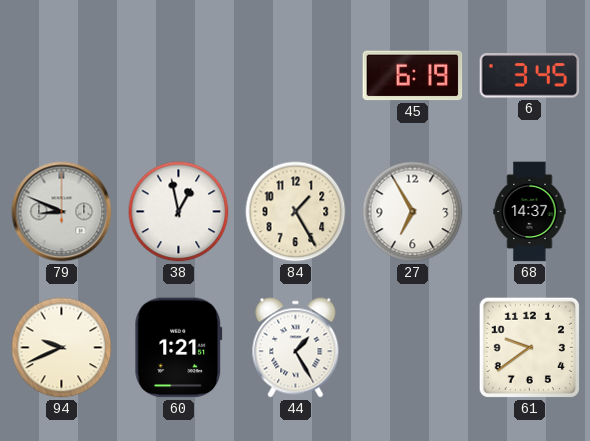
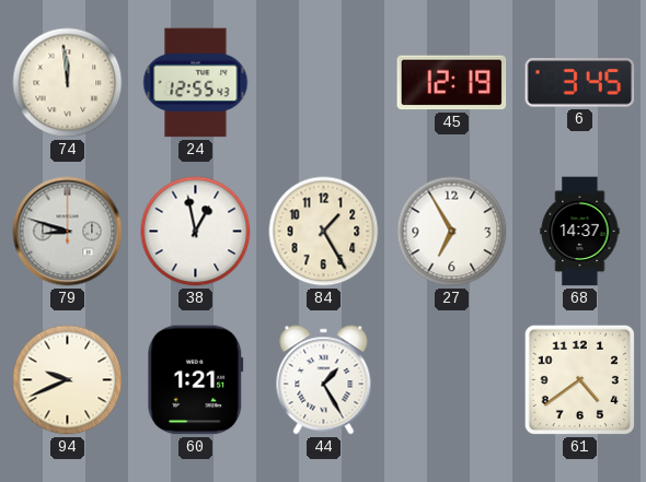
74: none -> 11:59 (68, 83)
24: none -> 12:55 (196, 83)
45: 6:19 -> 12:19 (452, 83)
79: 8:49 -> 8:48 (68, 232)
61: 9:39 -> 4:39 (579, 379)
